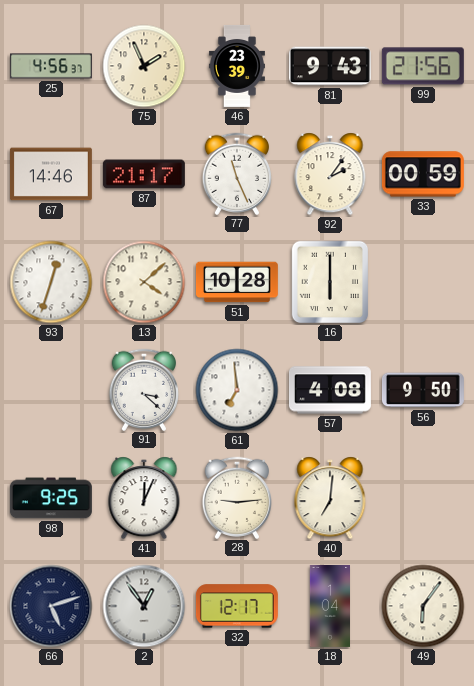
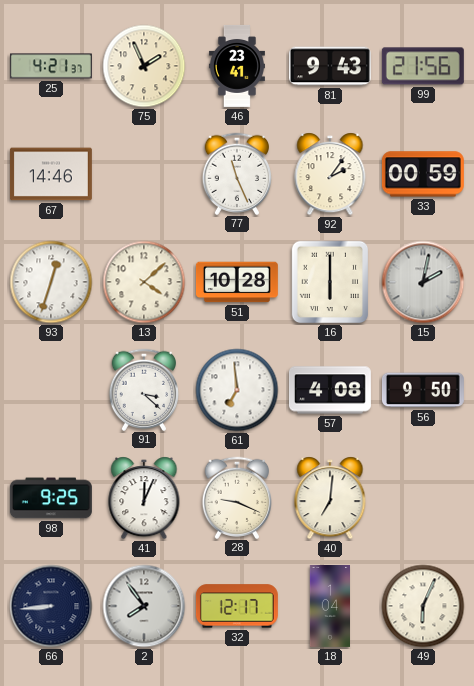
25: 4:56 -> 4:21 (51, 66)
46: 23:39 -> 23:41 (237, 66)
87: 21:17 -> none (144, 174)
15: none -> 2:02 (423, 282)
28: 9:14 -> 9:19 (236, 497)
66: 5:12 -> 8:44 (51, 606)
2: 12:54 -> 7:54 (144, 606)
49: 6:06 -> 6:04 (423, 606)
